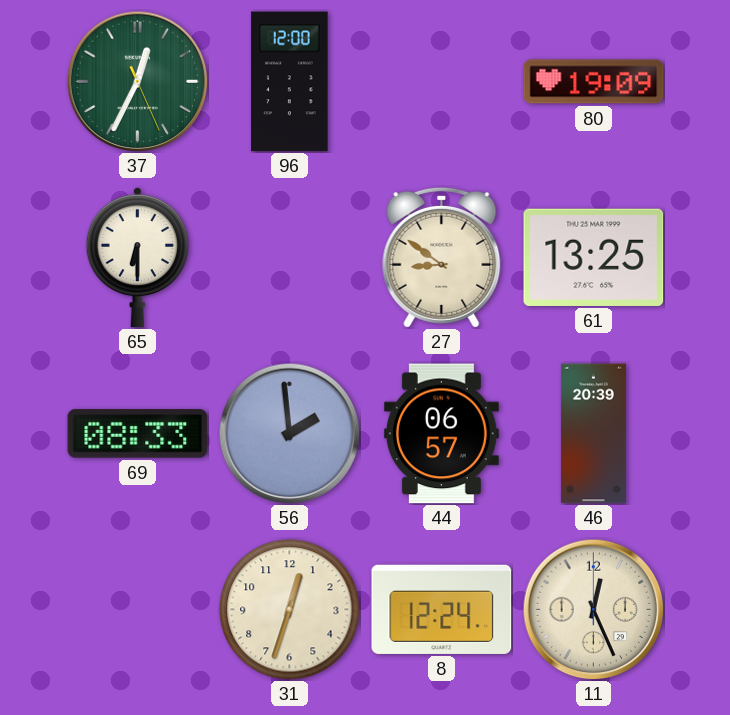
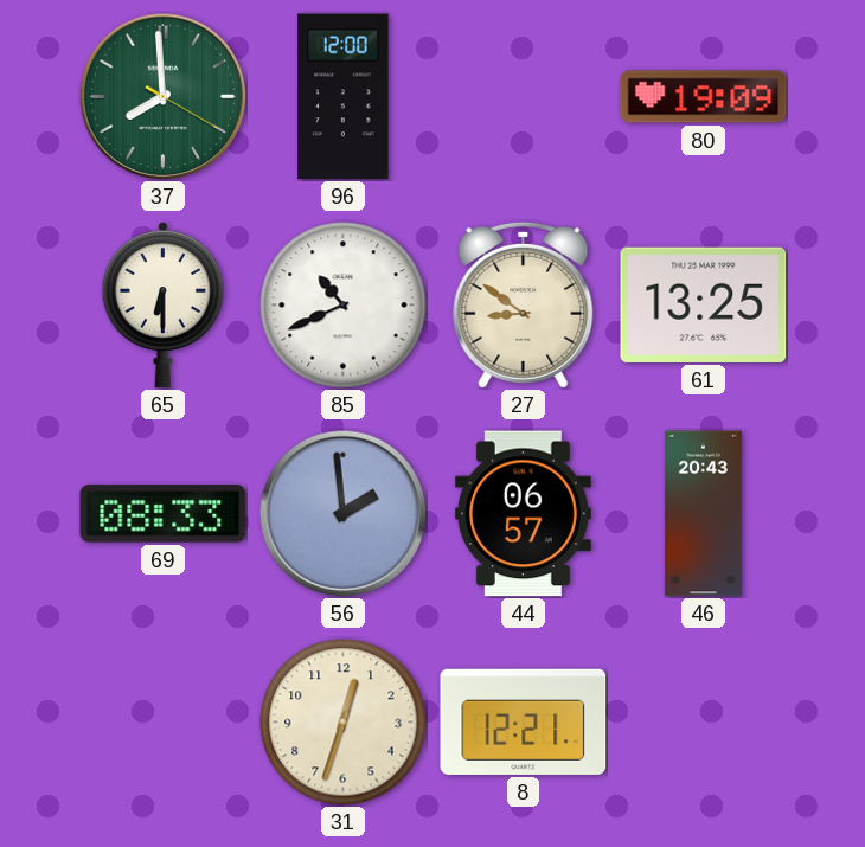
37: 12:34 -> 7:59 (162, 96)
85: none -> 10:41 (344, 306)
46: 20:39 -> 20:43 (703, 514)
8: 12:24 -> 12:21 (524, 721)
11: 12:26 -> none (593, 609)
